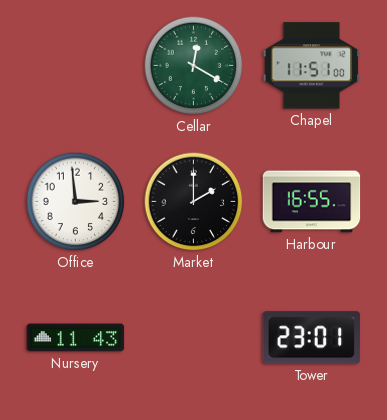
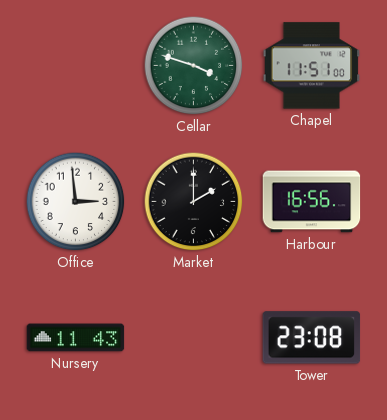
Cellar: 12:20 -> 3:48 (194, 66)
Harbour: 16:55 -> 16:56 (312, 202)
Tower: 23:01 -> 23:08 (312, 338)
